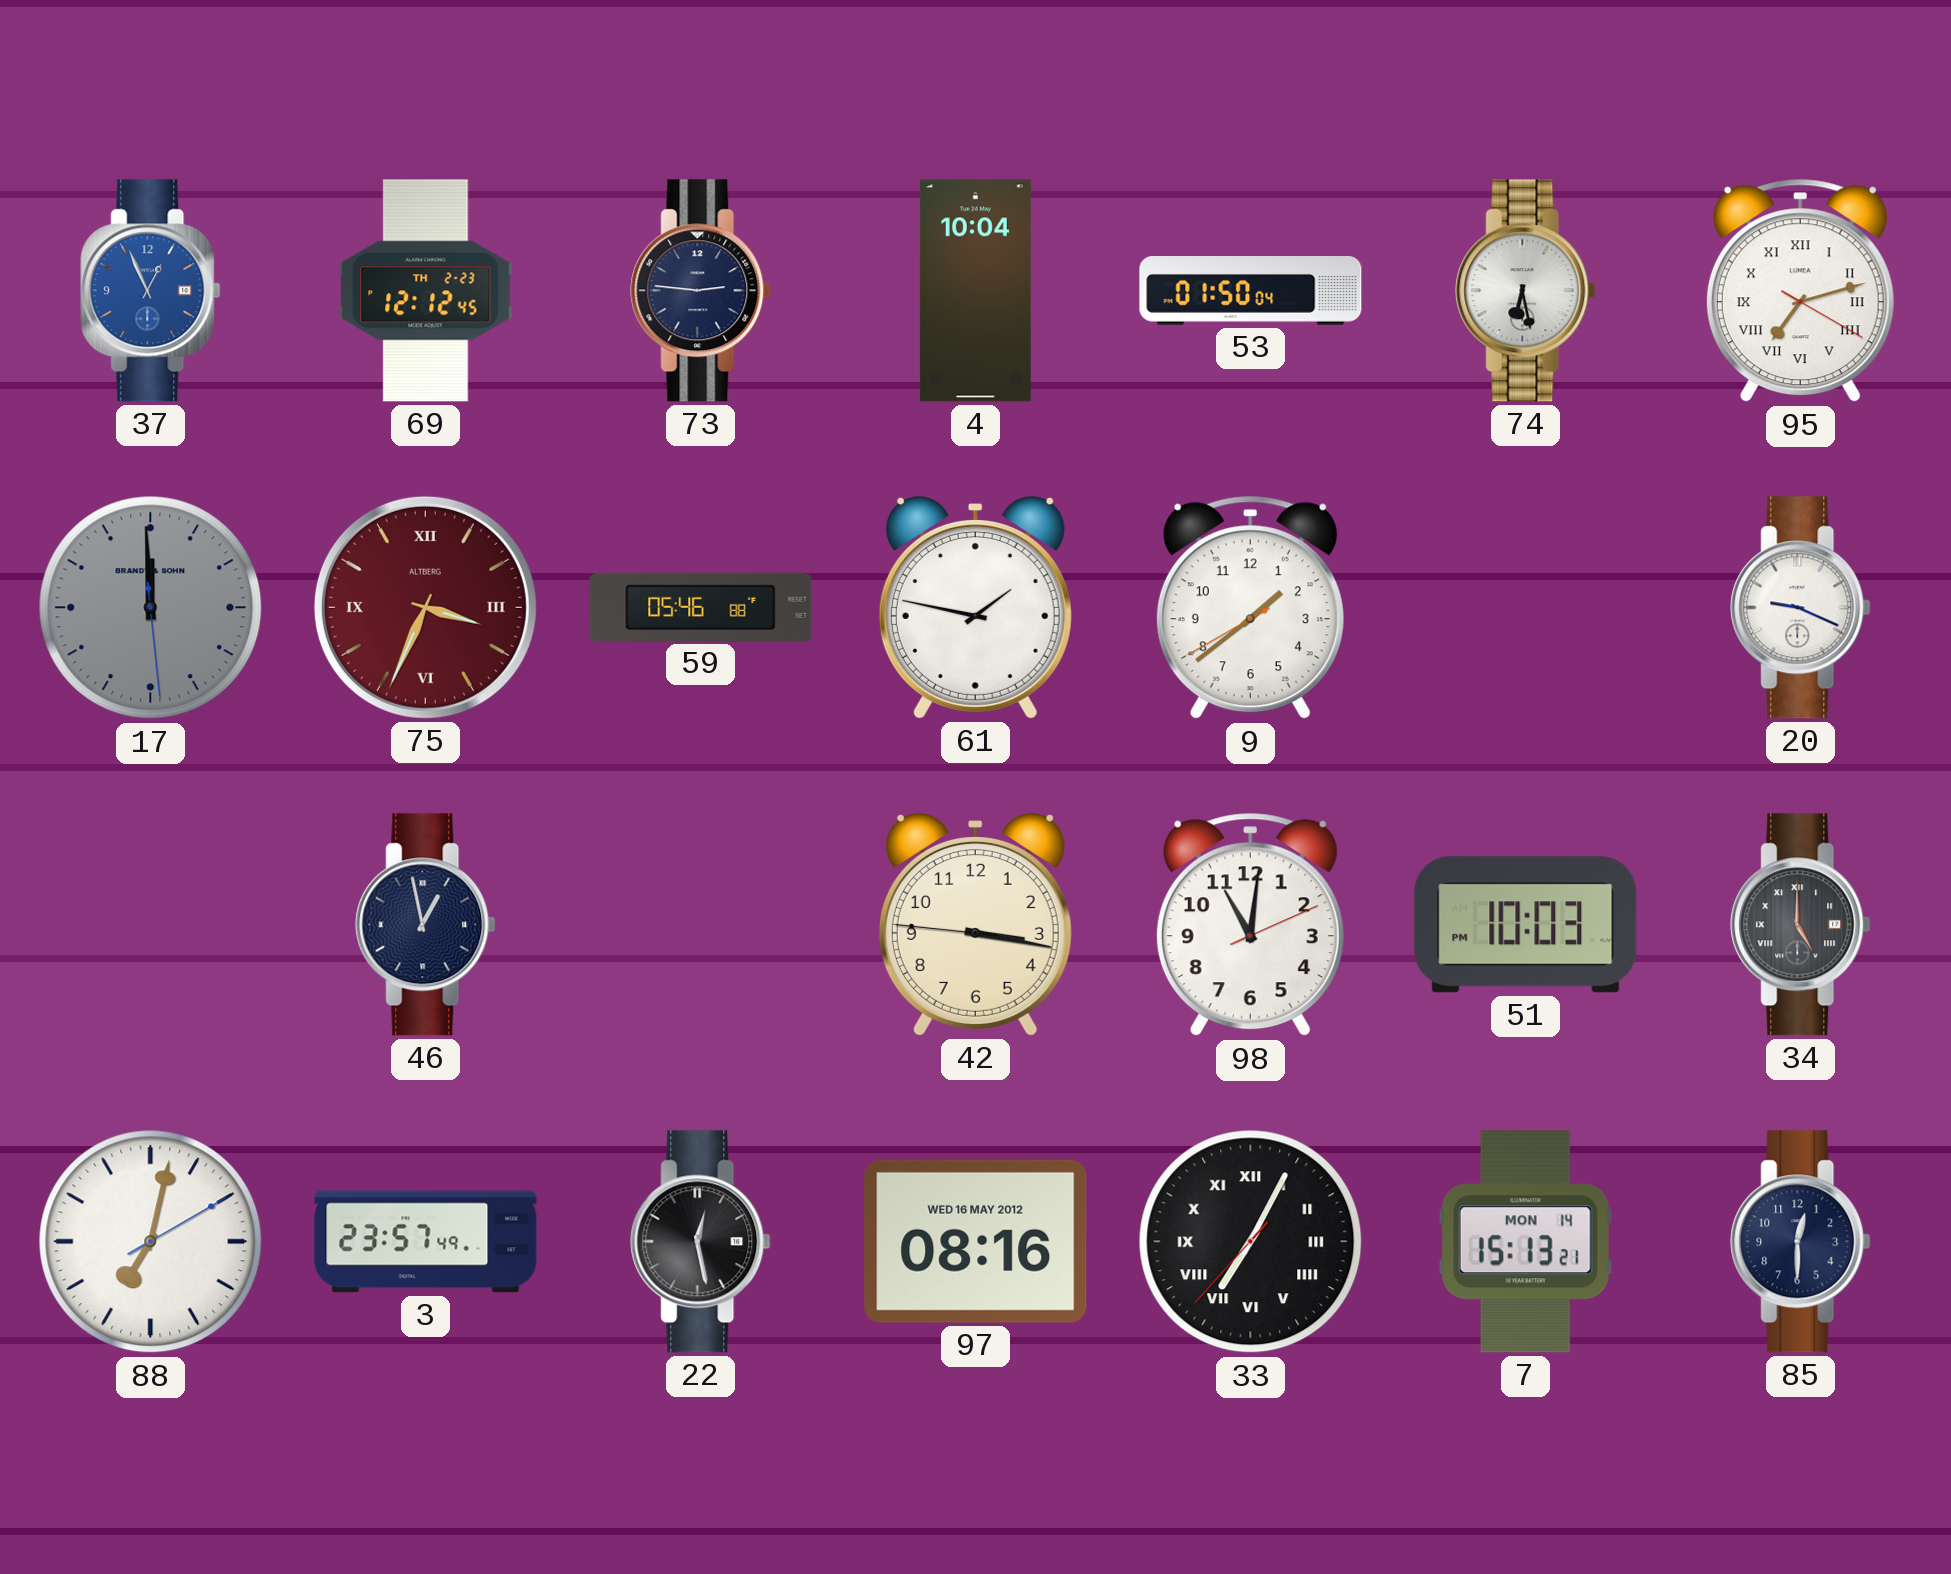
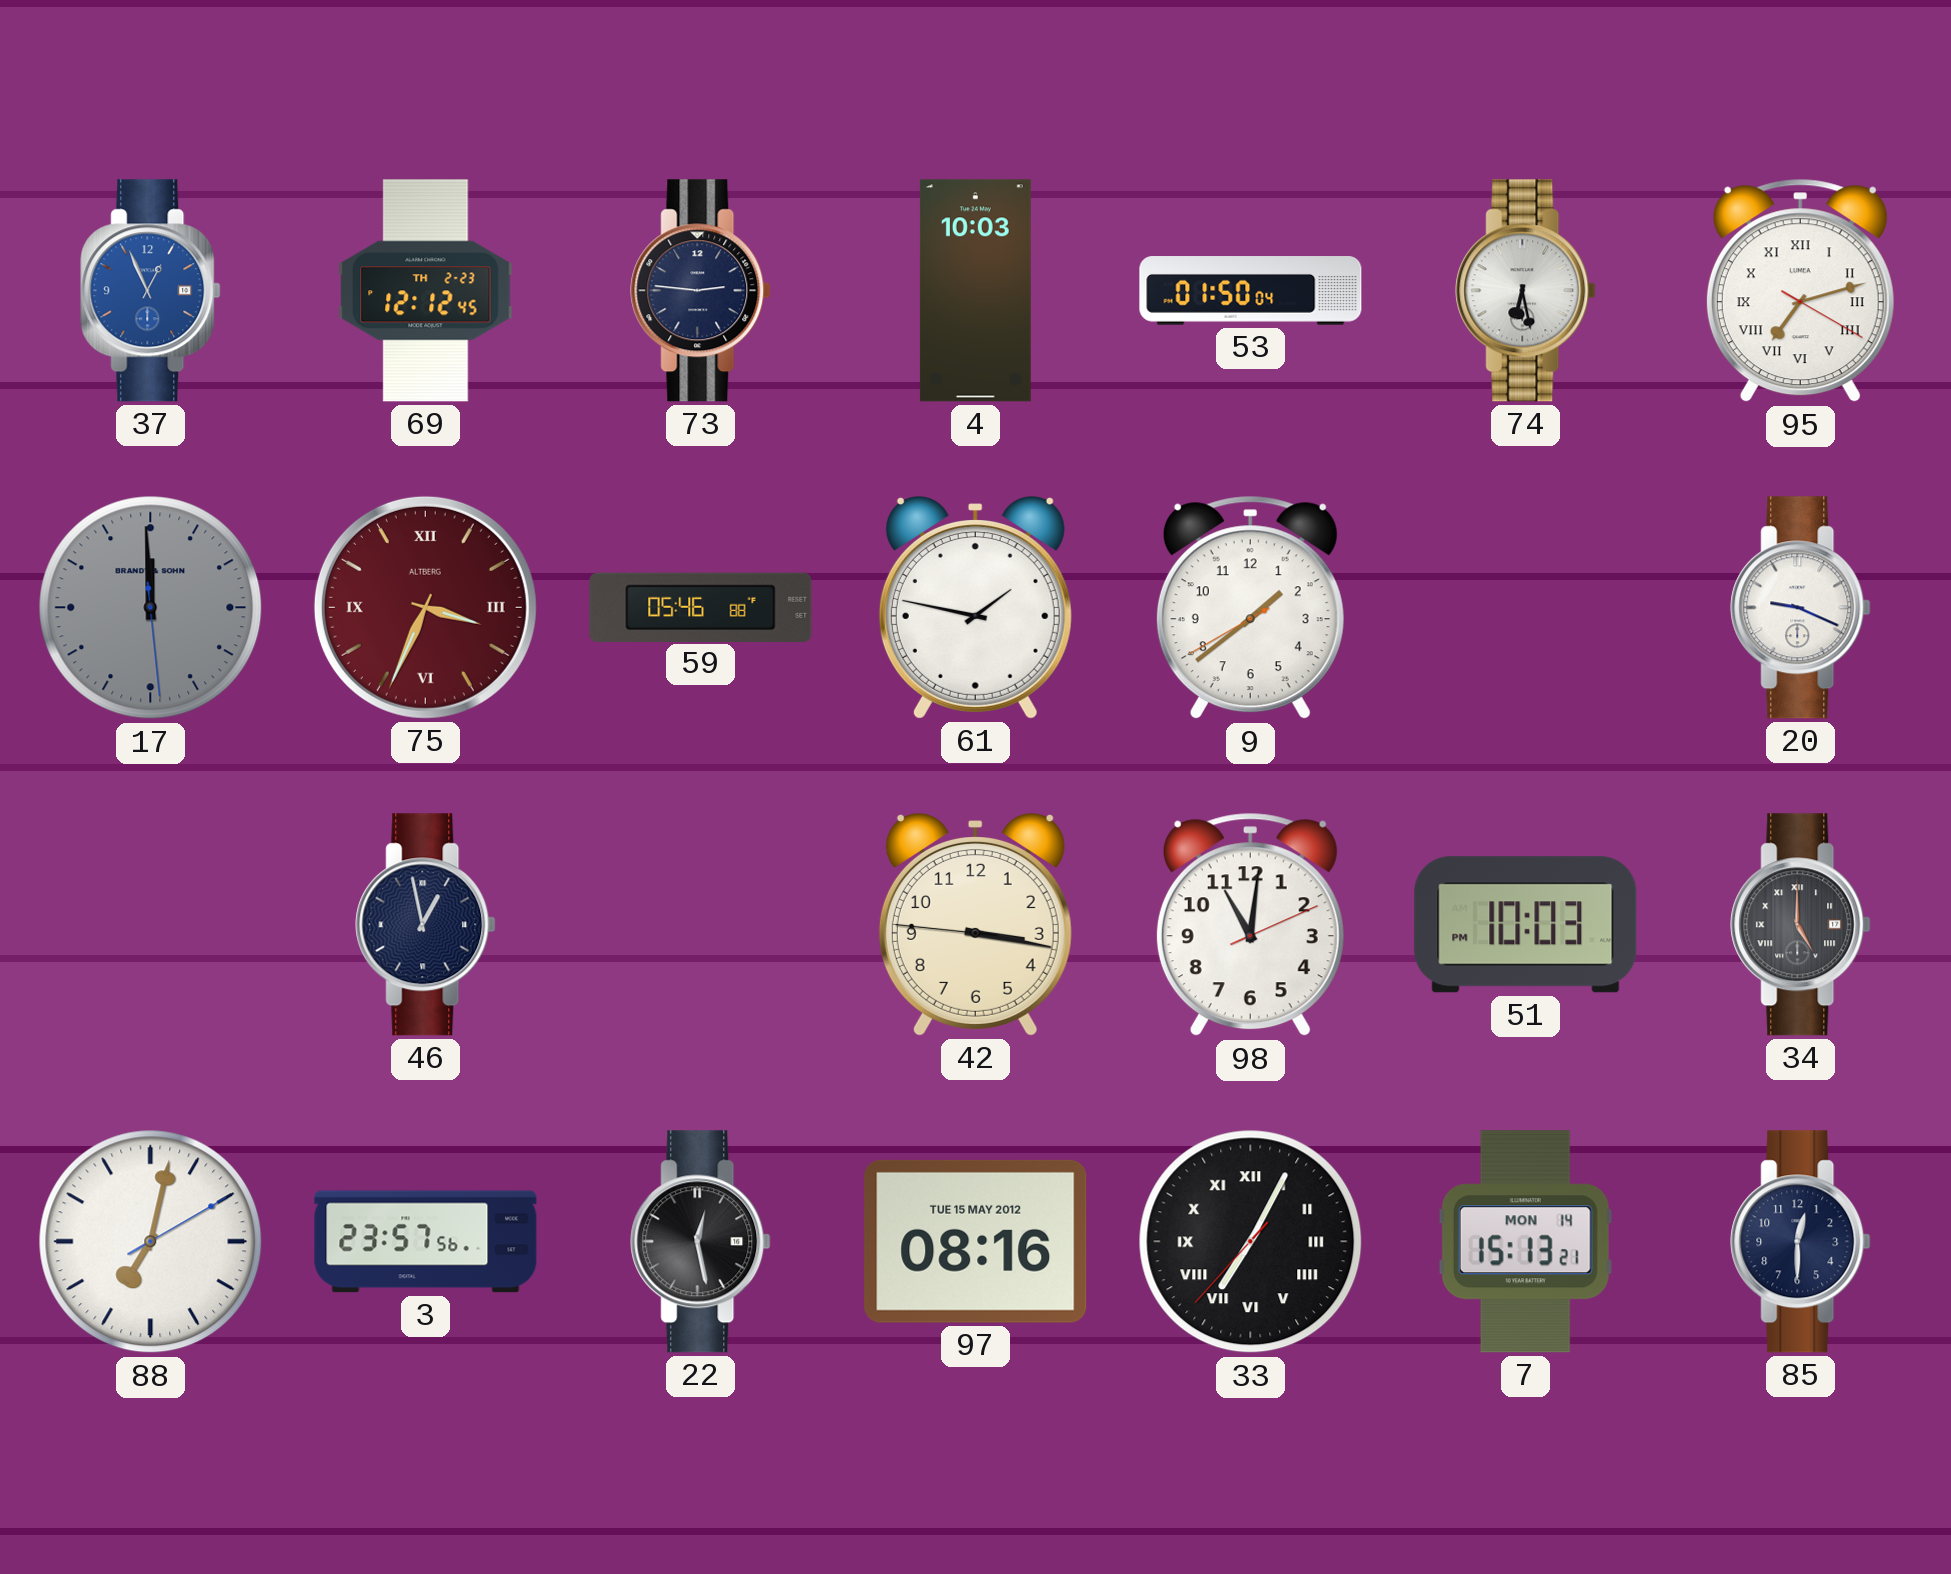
4: 10:04 -> 10:03 (975, 291)
3: 23:57:49 -> 23:57:56 (426, 1242)
97 date: WED 16 MAY 2012 -> TUE 15 MAY 2012 (976, 1241)
